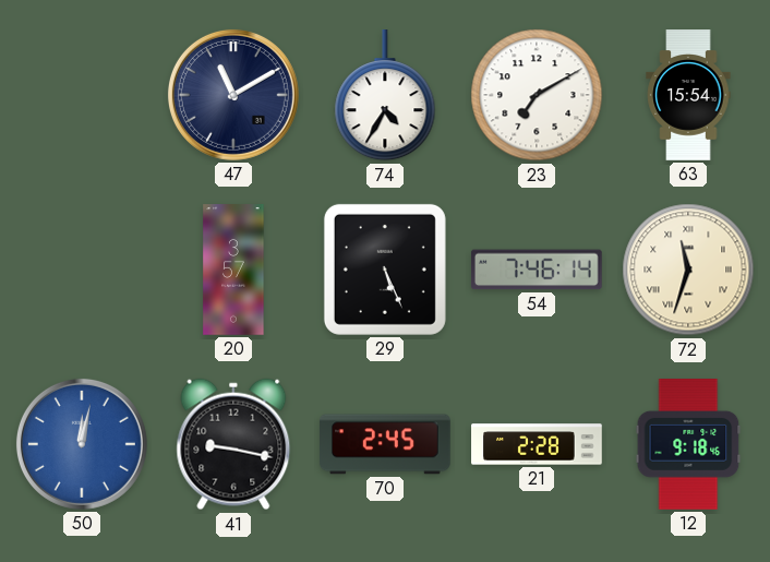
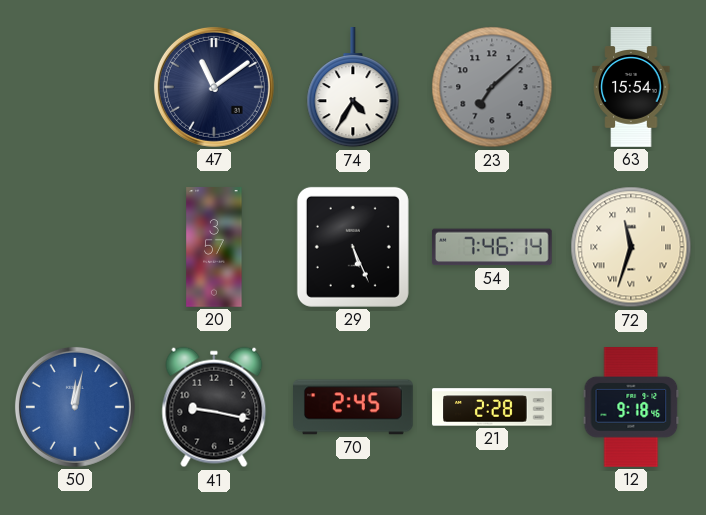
47: 11:10 -> 11:09 (214, 87)
23: 7:10 -> 7:08 (492, 87)
23 dial: white -> grey (492, 87)
